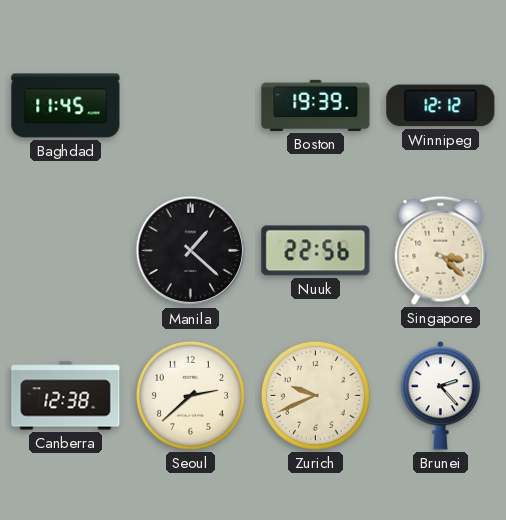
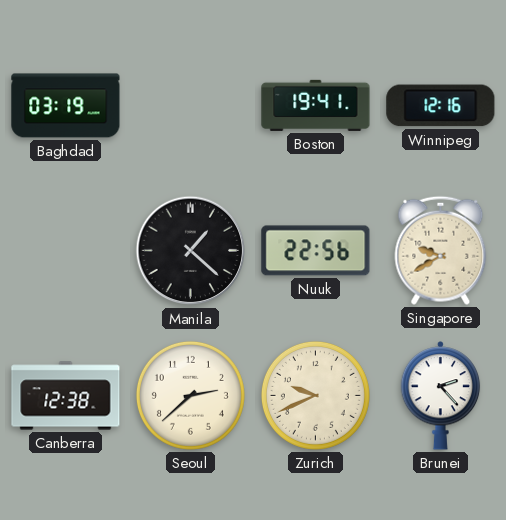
Baghdad: 11:45 -> 03:19 (66, 106)
Boston: 19:39 -> 19:41 (316, 105)
Winnipeg: 12:12 -> 12:16 (441, 106)
Singapore: 3:22 -> 9:40 (441, 250)
